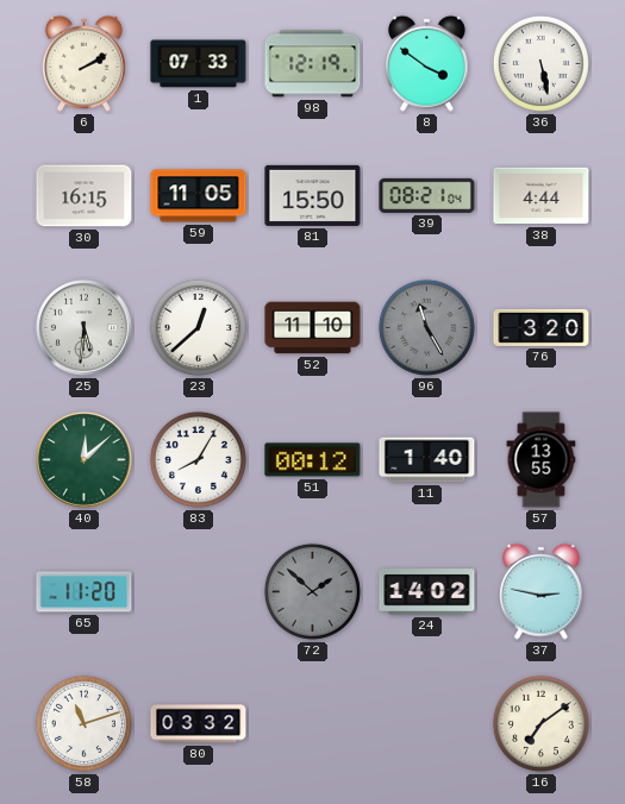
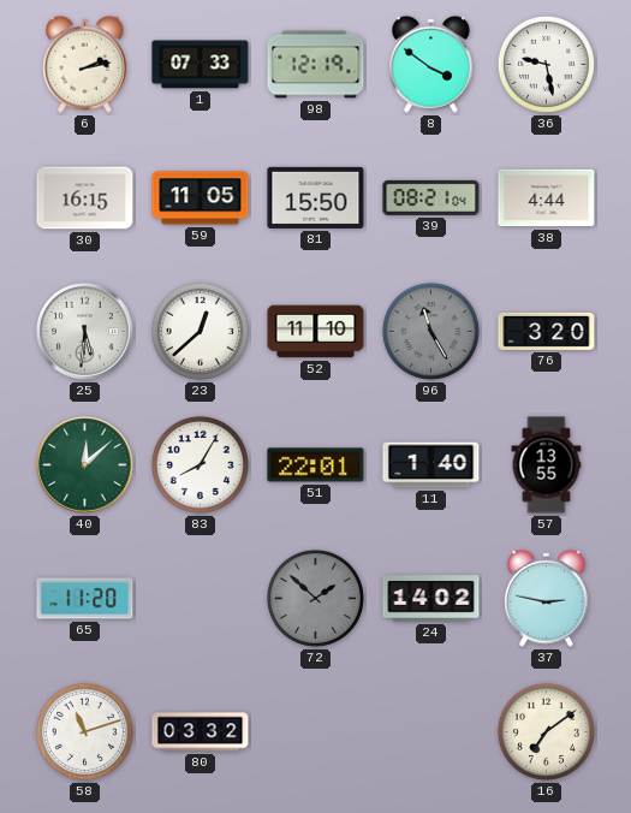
6: 2:10 -> 2:13 (84, 64)
36: 5:28 -> 9:28 (546, 64)
51: 00:12 -> 22:01 (316, 465)
